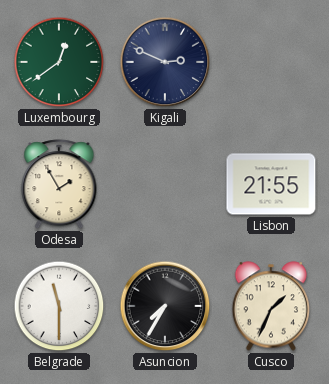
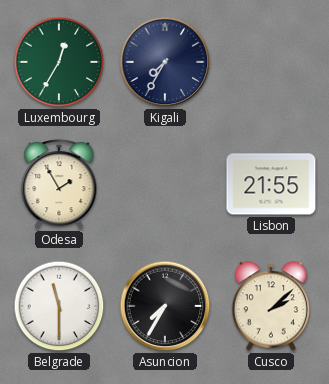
Luxembourg: 12:39 -> 12:35 (59, 62)
Kigali: 2:49 -> 7:35 (165, 62)
Cusco: 1:34 -> 2:08 (271, 306)
